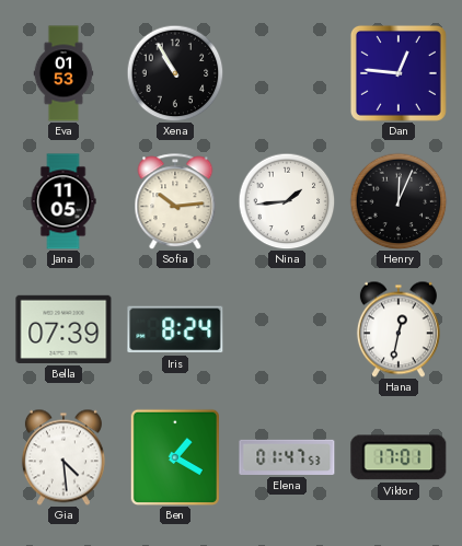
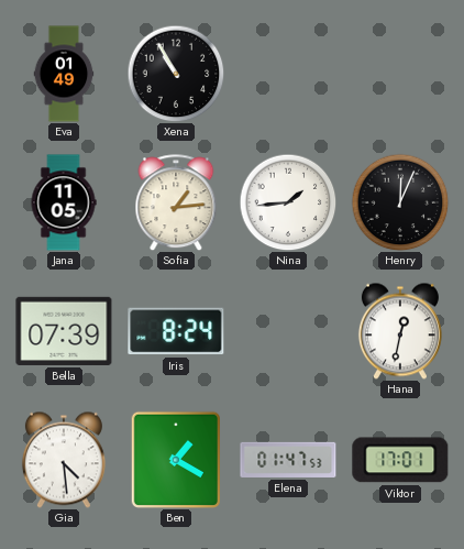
Eva: 01:53 -> 01:49 (64, 74)
Dan: 12:46 -> none (399, 73)
Sofia: 10:14 -> 1:14 (176, 202)
